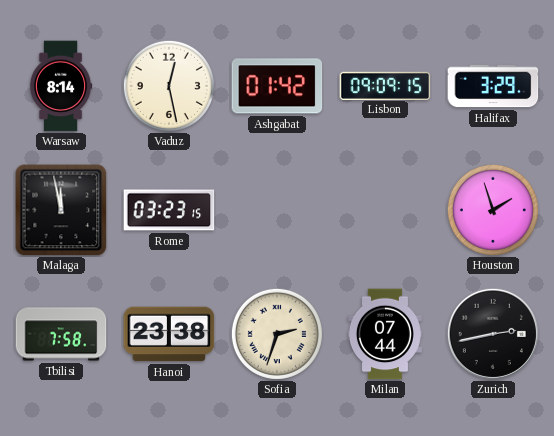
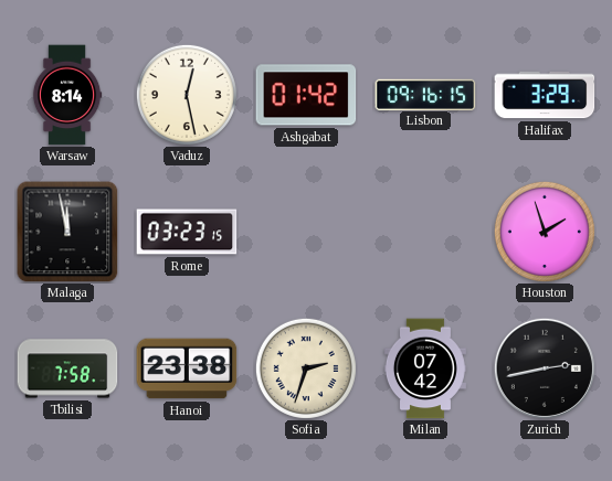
Lisbon: 09:09 -> 09:16 (425, 94)
Milan: 07:44 -> 07:42 (425, 368)
